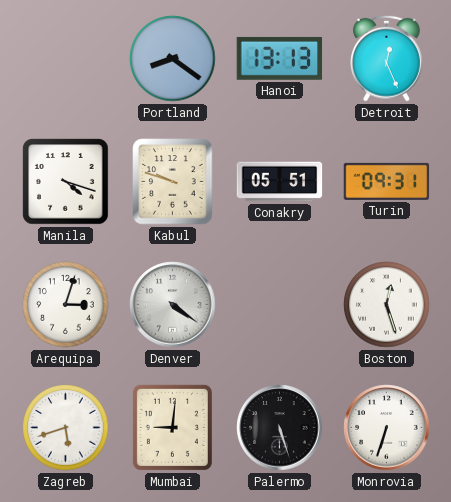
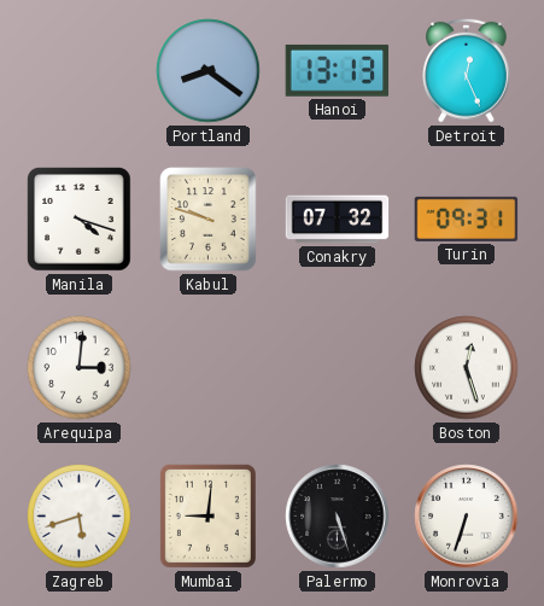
Conakry: 05:51 -> 07:32 (338, 220)
Arequipa: 3:03 -> 3:01 (80, 368)
Denver: 4:21 -> none (173, 305)
